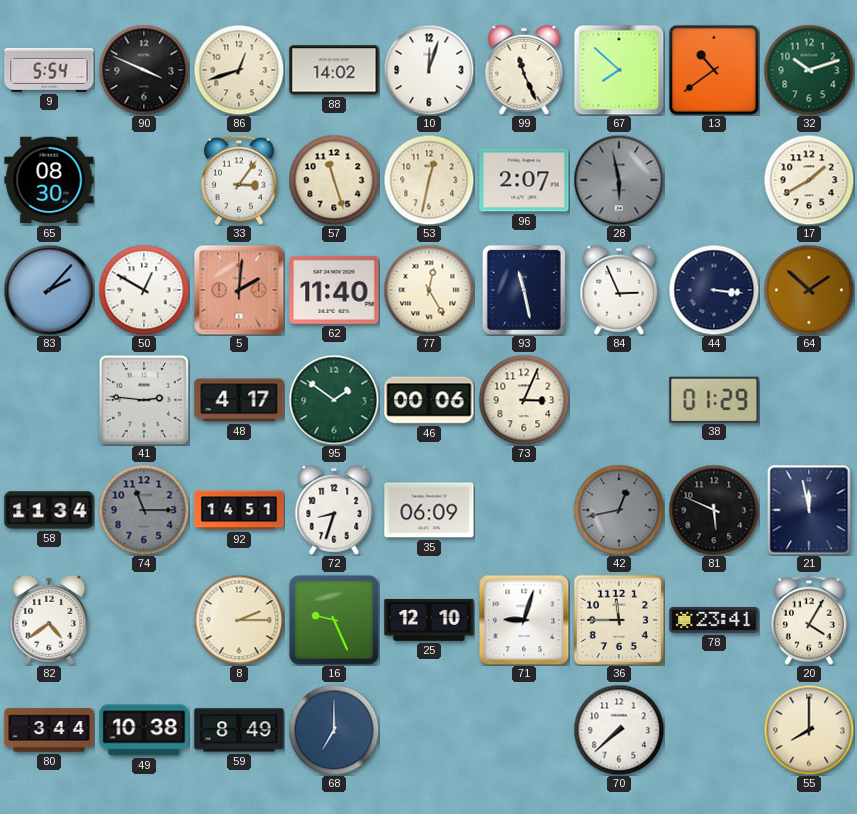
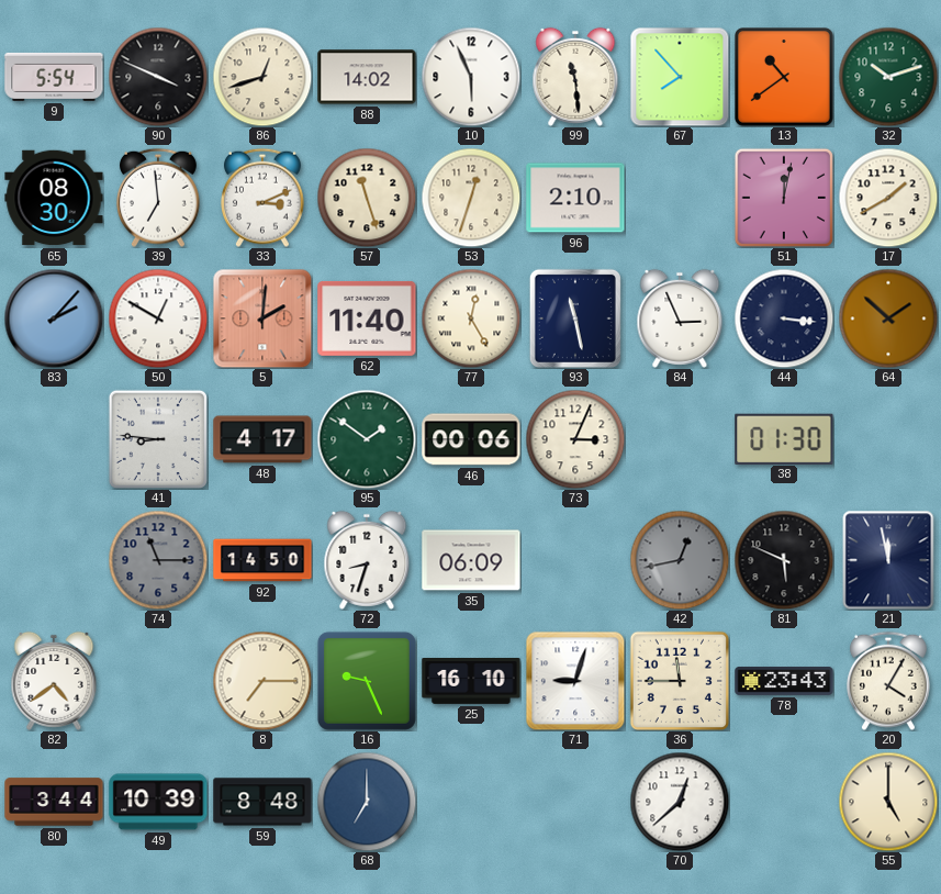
10: 12:03 -> 5:56 (471, 77)
99: 11:26 -> 11:29 (575, 77)
67: 7:52 -> 7:53 (680, 77)
39: none -> 6:59 (158, 198)
33: 3:06 -> 3:11 (262, 198)
53: 12:32 -> 12:33 (471, 198)
96: 2:07 -> 2:10 (575, 198)
28: 5:58 -> none (619, 180)
51: none -> 12:02 (784, 198)
41: 2:46 -> 8:46 (158, 439)
38: 01:29 -> 01:30 (784, 438)
58: 11:34 -> none (49, 510)
92: 14:51 -> 14:50 (262, 560)
8: 2:15 -> 7:15 (262, 681)
25: 12:10 -> 16:10 (471, 682)
78: 23:41 -> 23:43 (784, 682)
49: 10:38 -> 10:39 (158, 802)
59: 8:49 -> 8:48 (262, 802)
70: 7:38 -> 12:38 (680, 802)
55: 8:00 -> 5:00 (888, 802)
